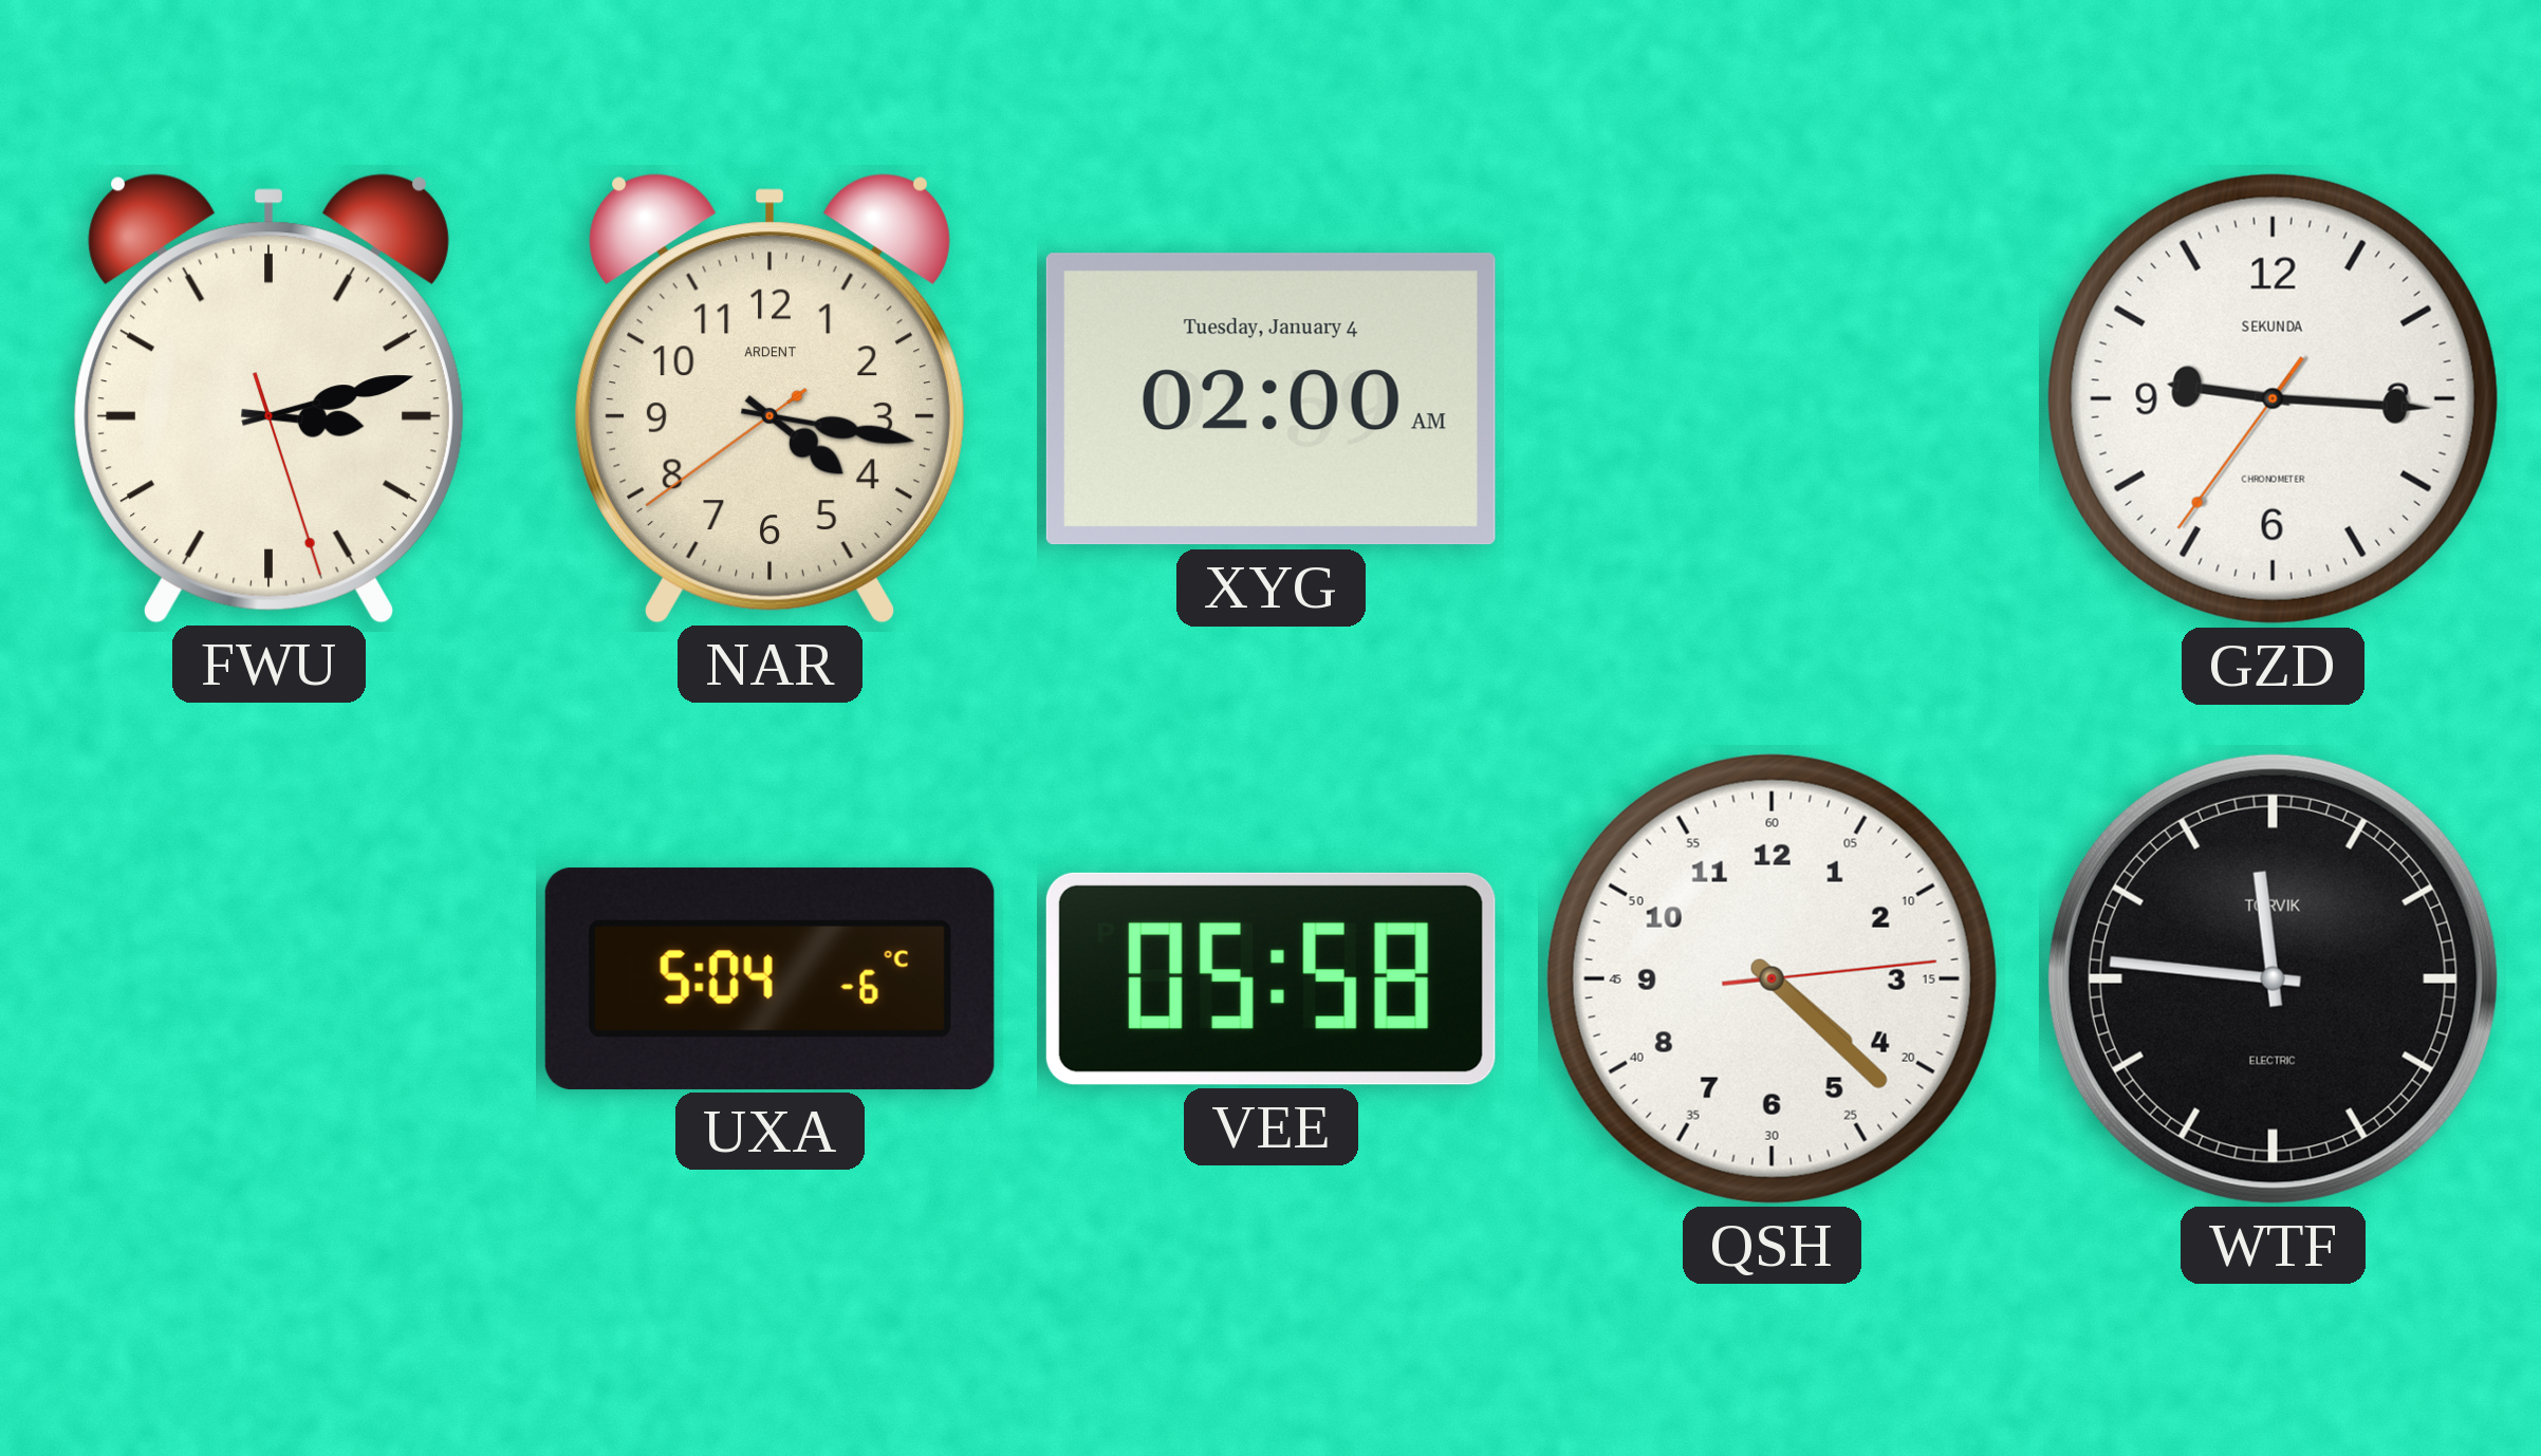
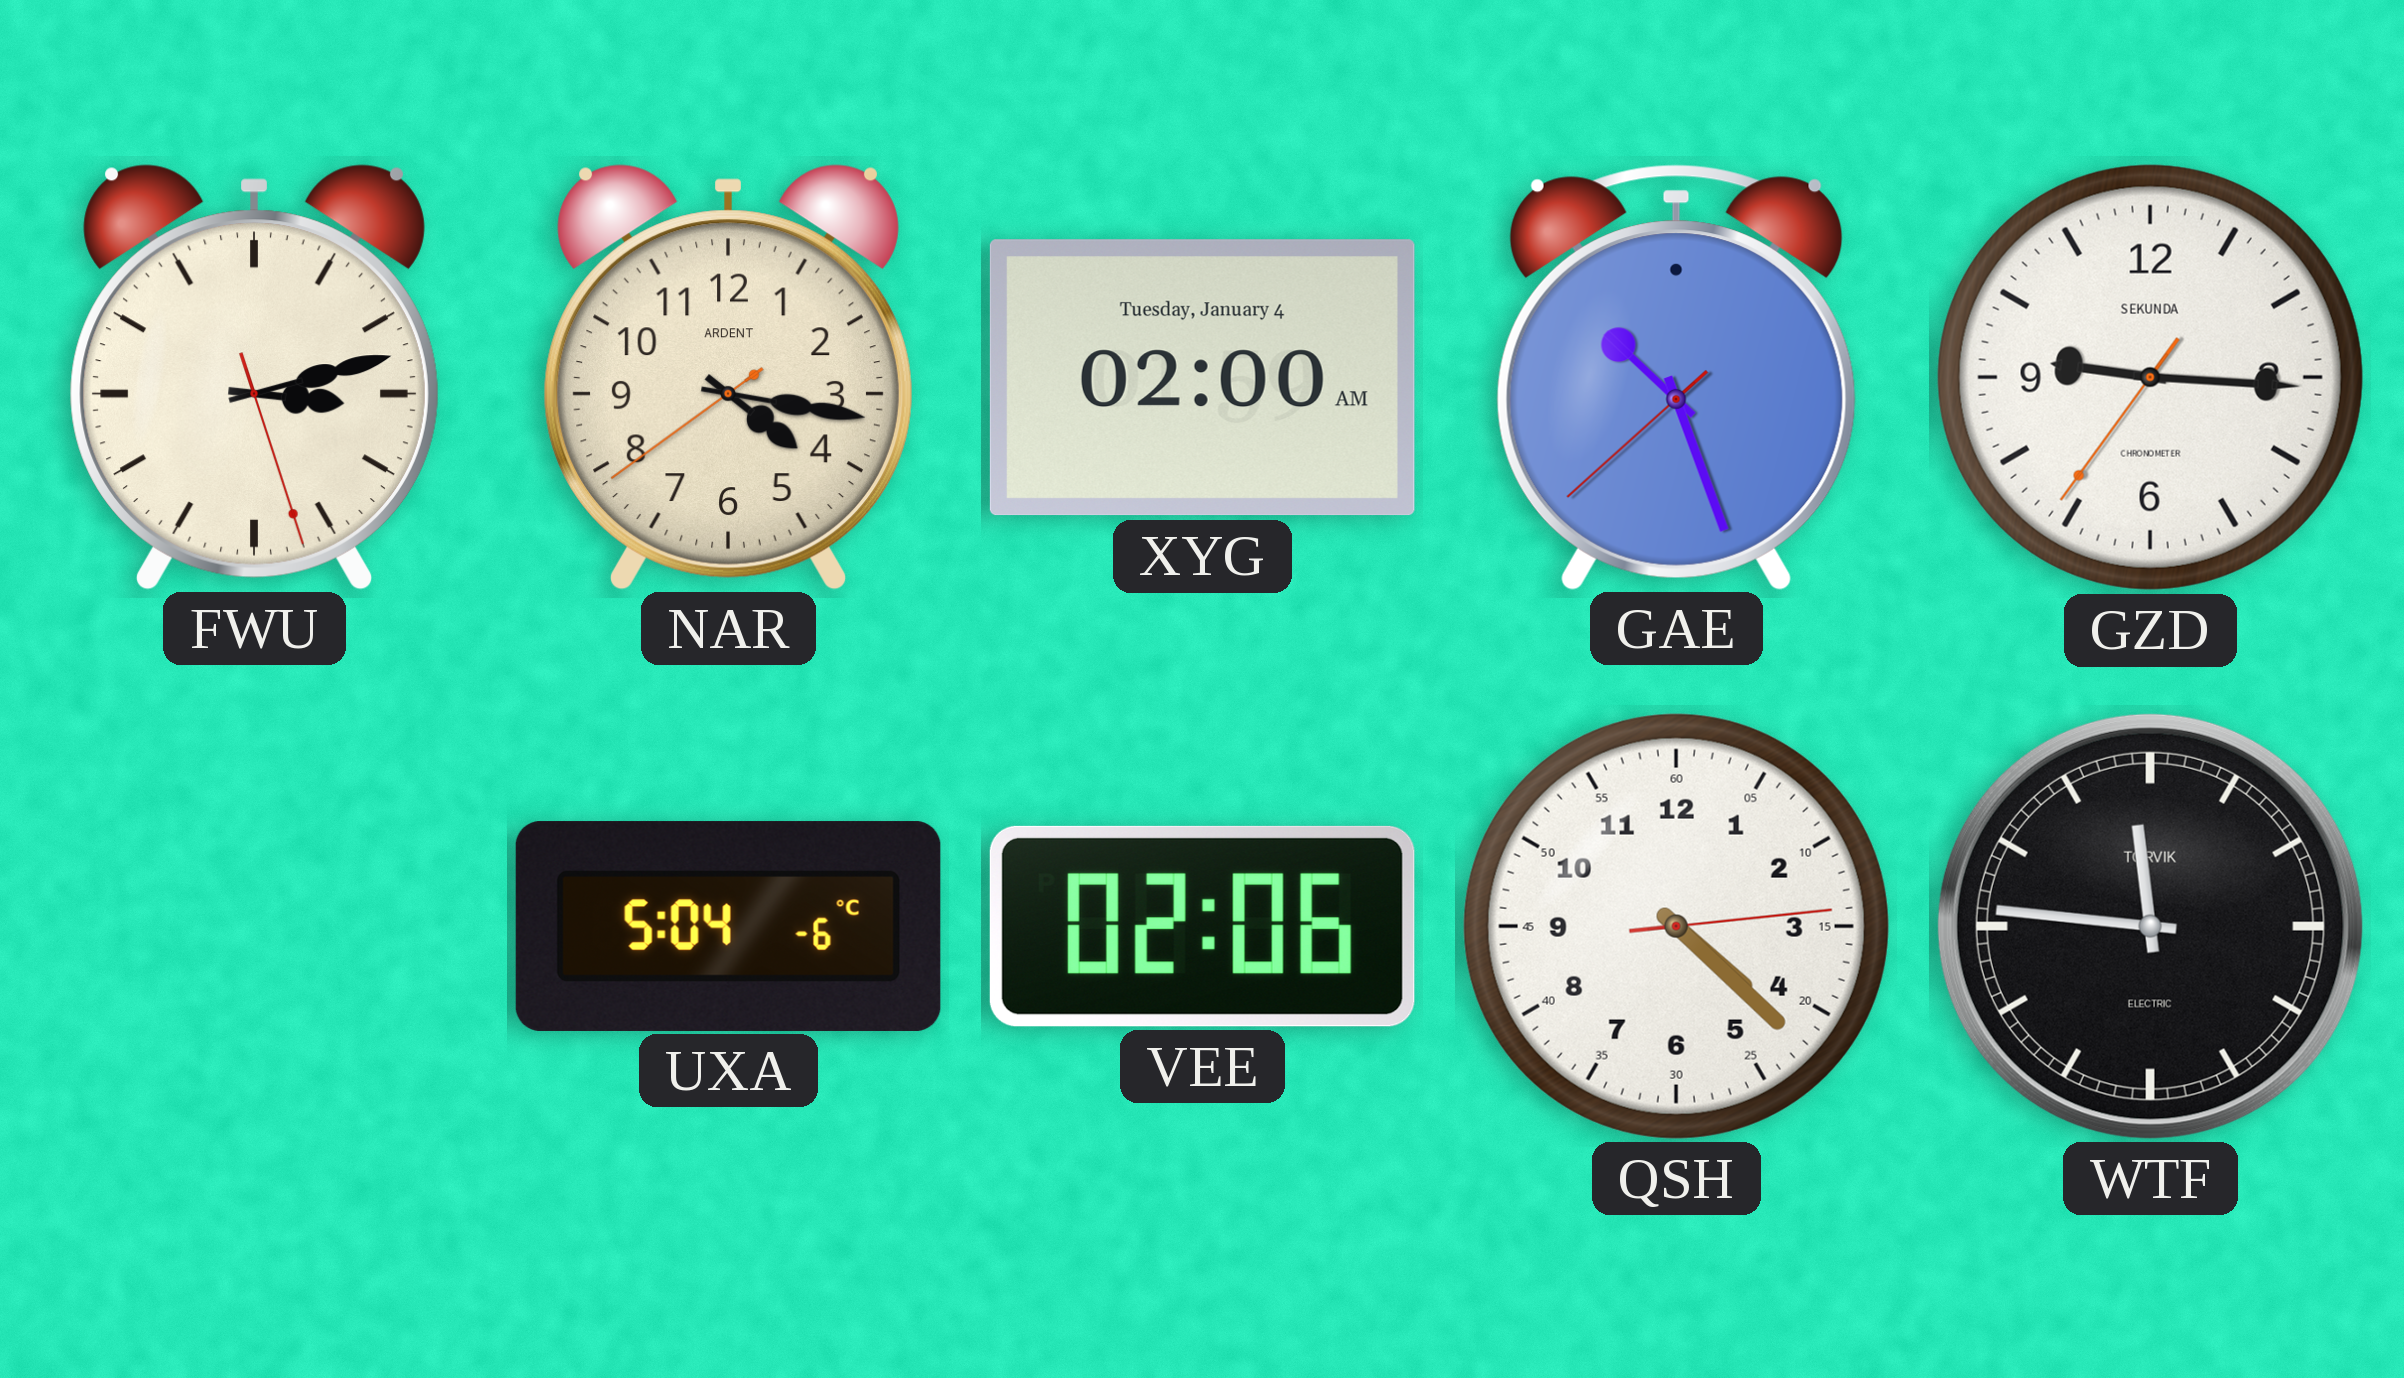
GAE: none -> 10:26 (1676, 377)
VEE: 05:58 -> 02:06 (1202, 926)
